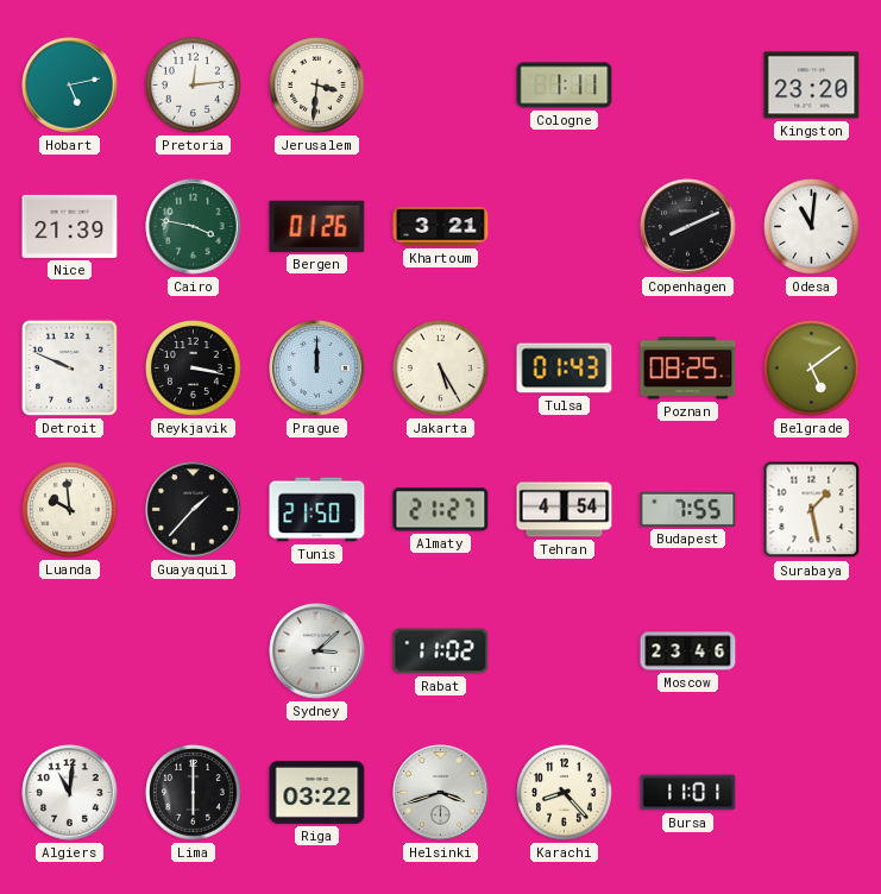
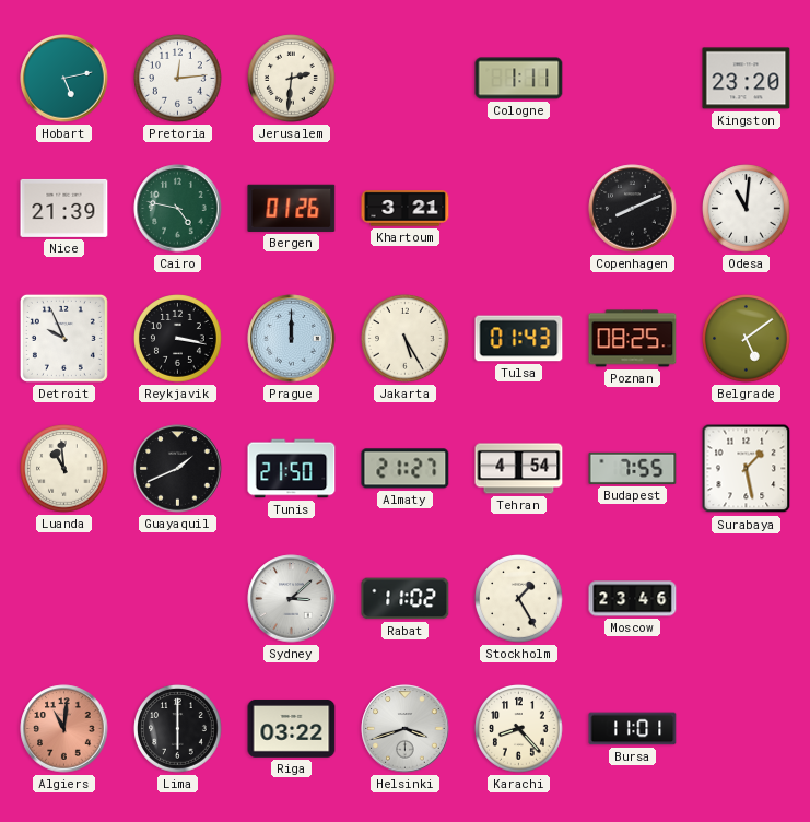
Jerusalem: 3:31 -> 2:31 (292, 79)
Cairo: 3:47 -> 4:47 (178, 209)
Detroit: 9:49 -> 9:56 (63, 338)
Luanda: 9:59 -> 10:59 (64, 469)
Guayaquil: 1:37 -> 1:41 (178, 469)
Stockholm: none -> 1:25 (519, 599)
Algiers dial: white -> salmon (64, 729)
